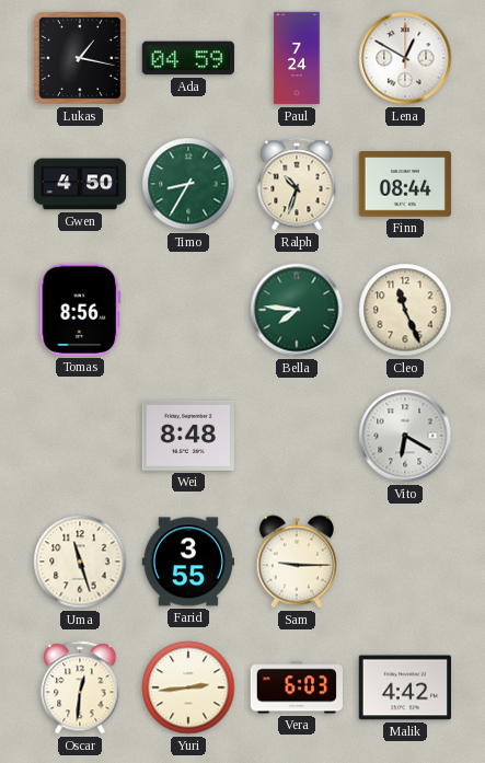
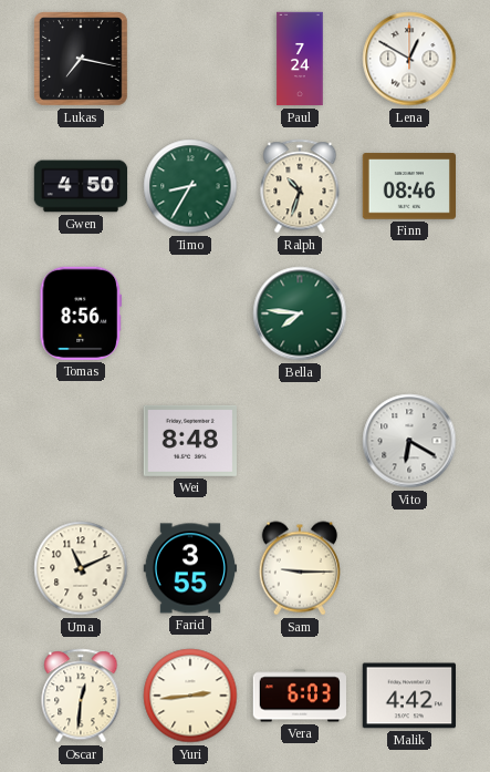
Lukas: 1:17 -> 7:17 (82, 60)
Ada: 04:59 -> none (188, 58)
Finn: 08:44 -> 08:46 (408, 186)
Cleo: 11:26 -> none (405, 310)
Uma: 11:27 -> 11:11 (81, 568)
